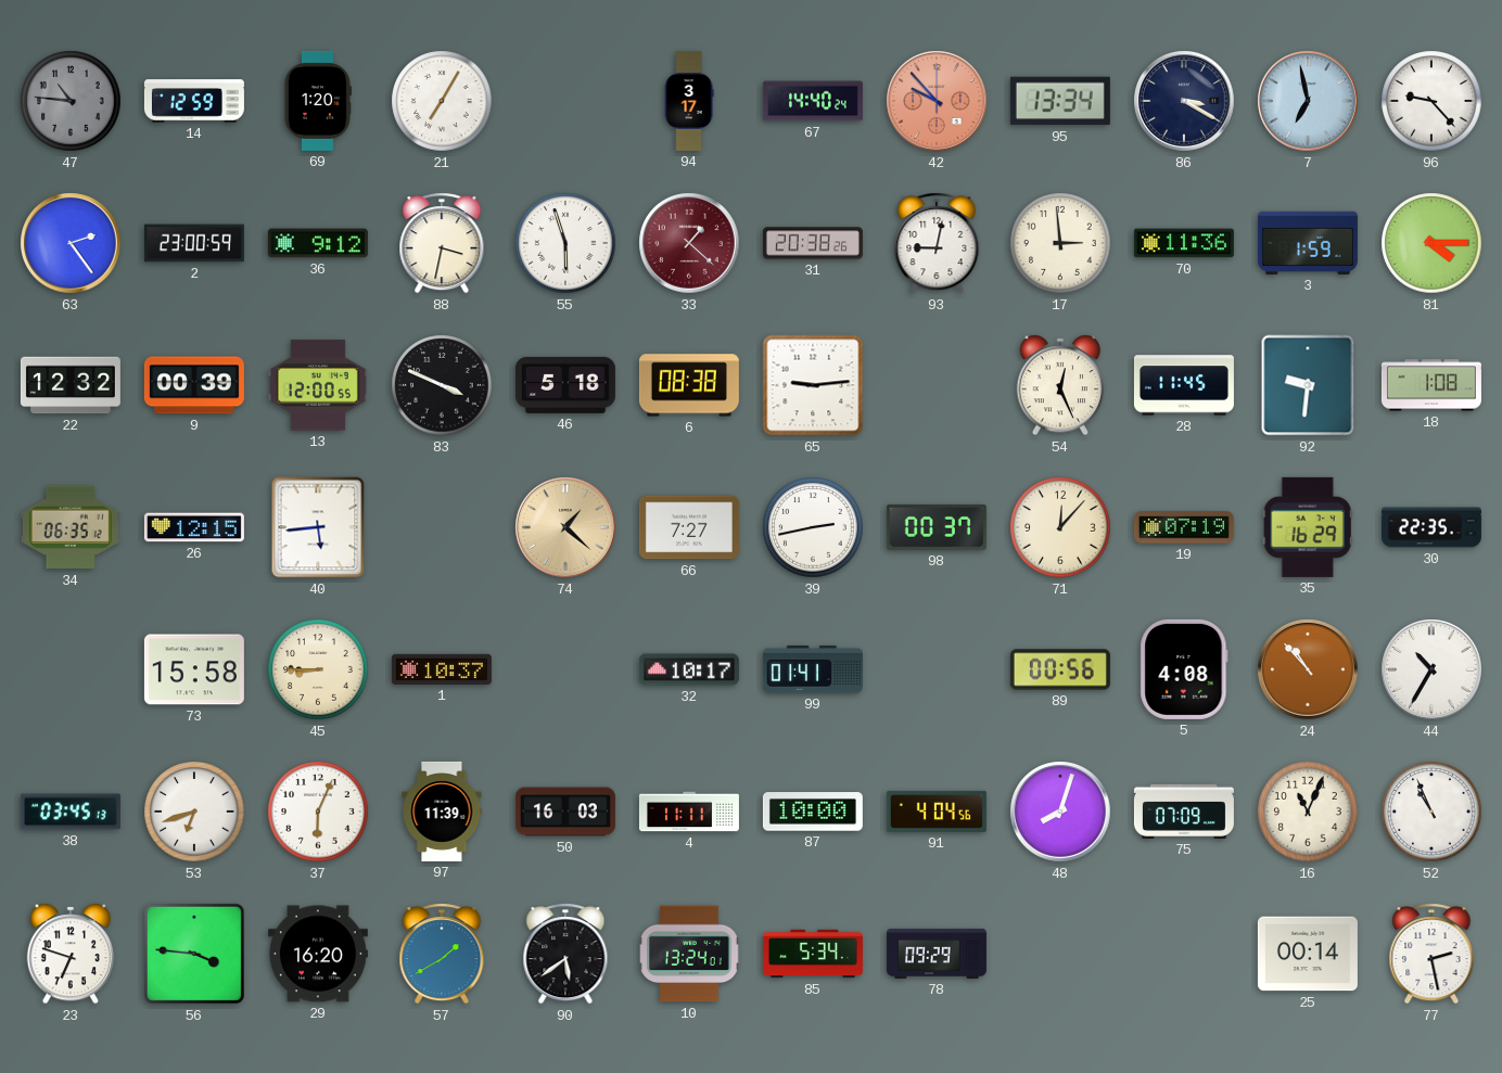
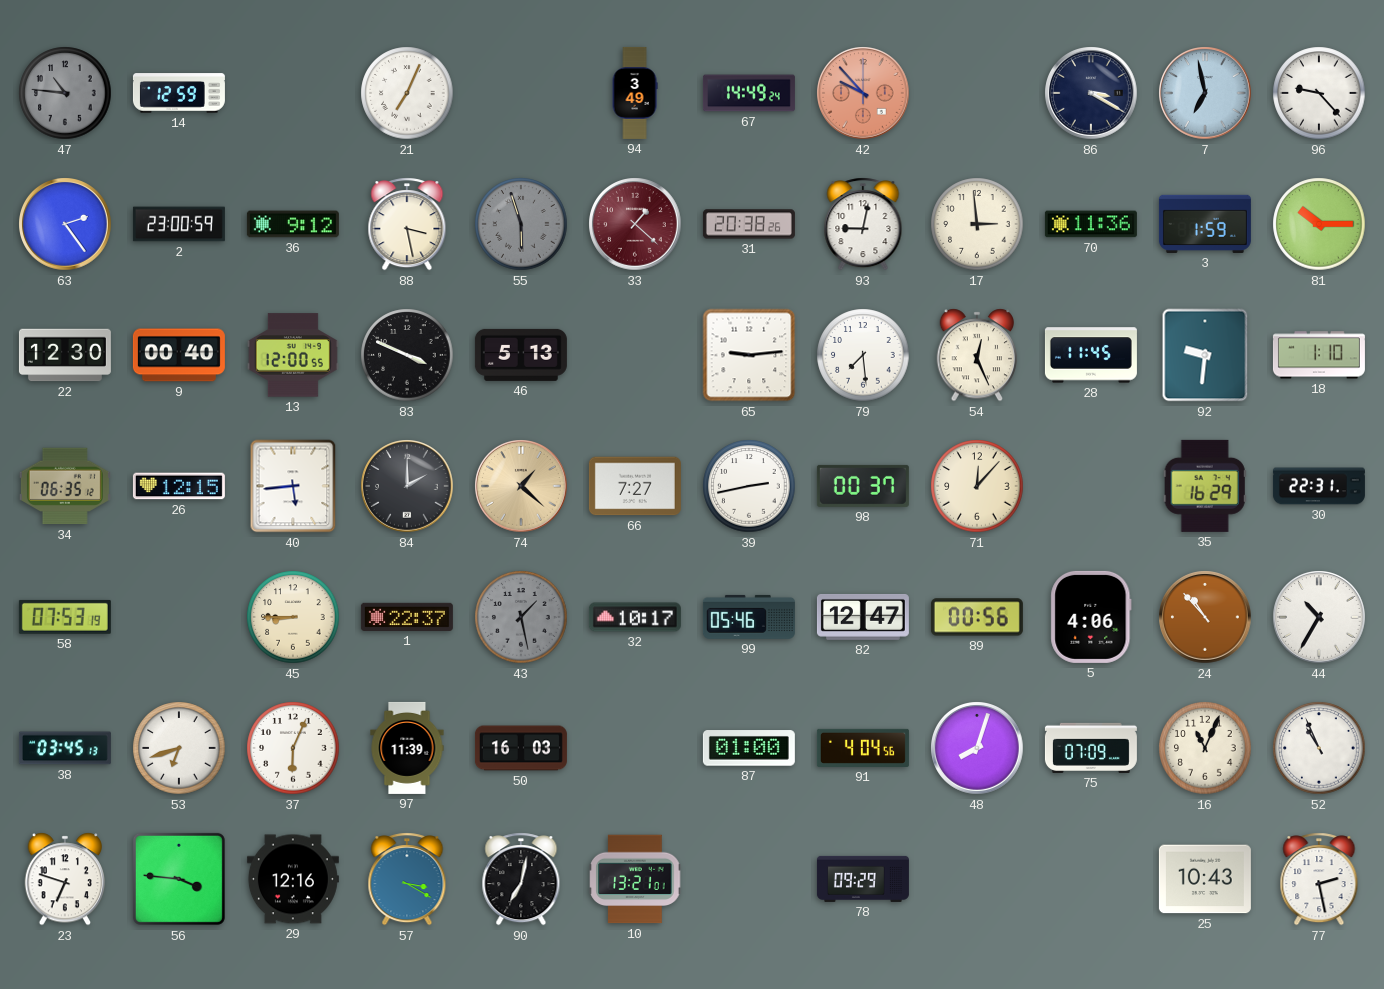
69: 1:20 -> none (317, 101)
21: 7:05 -> 7:04 (407, 93)
94: 3:17 -> 3:49 (635, 93)
67: 14:40 -> 14:49 (749, 93)
95: 13:34 -> none (1060, 101)
88: 3:32 -> 3:28 (407, 224)
55 dial: white -> grey (521, 224)
81: 4:15 -> 10:15 (1319, 224)
22: 12:32 -> 12:30 (65, 355)
9: 00:39 -> 00:40 (179, 355)
46: 5:18 -> 5:13 (521, 355)
6: 08:38 -> none (689, 385)
79: none -> 7:29 (863, 355)
18: 1:08 -> 1:10 (1319, 355)
84: none -> 2:00 (407, 486)
19: 07:19 -> none (1184, 527)
30: 22:35 -> 22:31 (1319, 486)
58: none -> 07:53 (65, 617)
73: 15:58 -> none (194, 669)
1: 10:37 -> 22:37 (407, 617)
43: none -> 1:28 (521, 617)
99: 01:41 -> 05:46 (749, 617)
82: none -> 12:47 (863, 617)
5: 4:08 -> 4:06 (1091, 617)
4: 11:11 -> none (689, 812)
87: 10:00 -> 01:00 (749, 748)
29: 16:20 -> 12:16 (293, 879)
57: 1:40 -> 3:20 (407, 879)
90: 5:39 -> 7:02 (521, 879)
10: 13:24 -> 13:21 (635, 879)
85: 5:34 -> none (813, 954)
25: 00:14 -> 10:43 (1205, 879)
